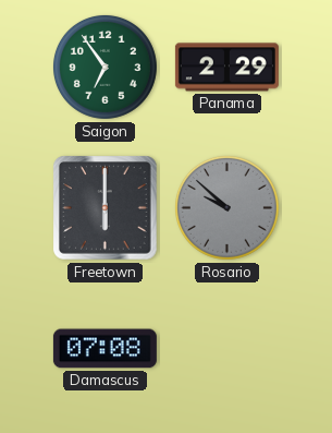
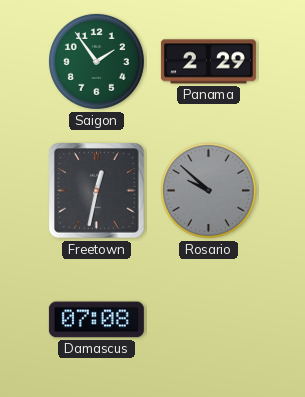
Saigon: 6:54 -> 1:54 (96, 61)
Freetown: 6:00 -> 12:32 (97, 191)
